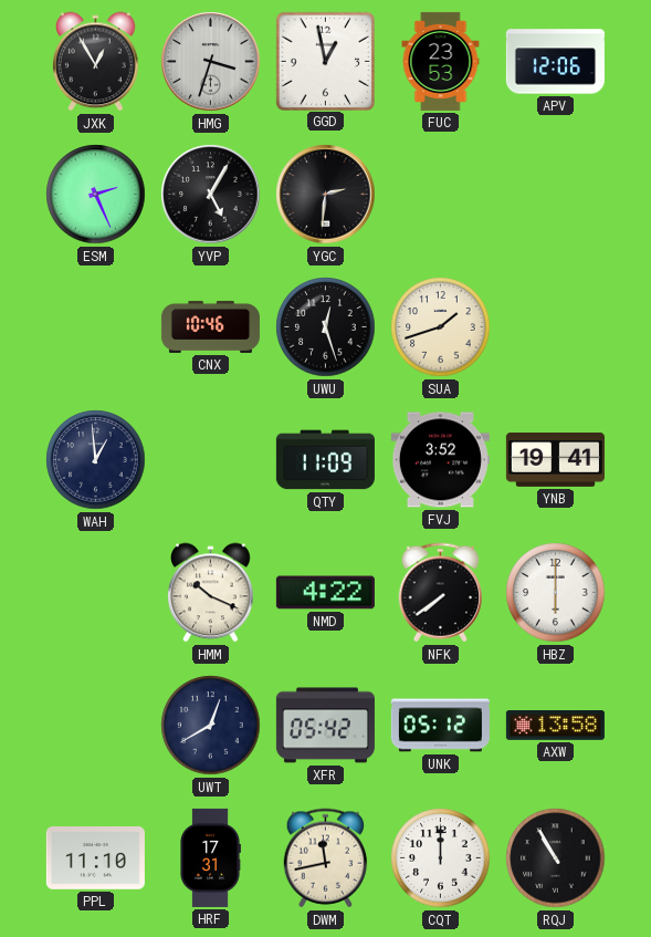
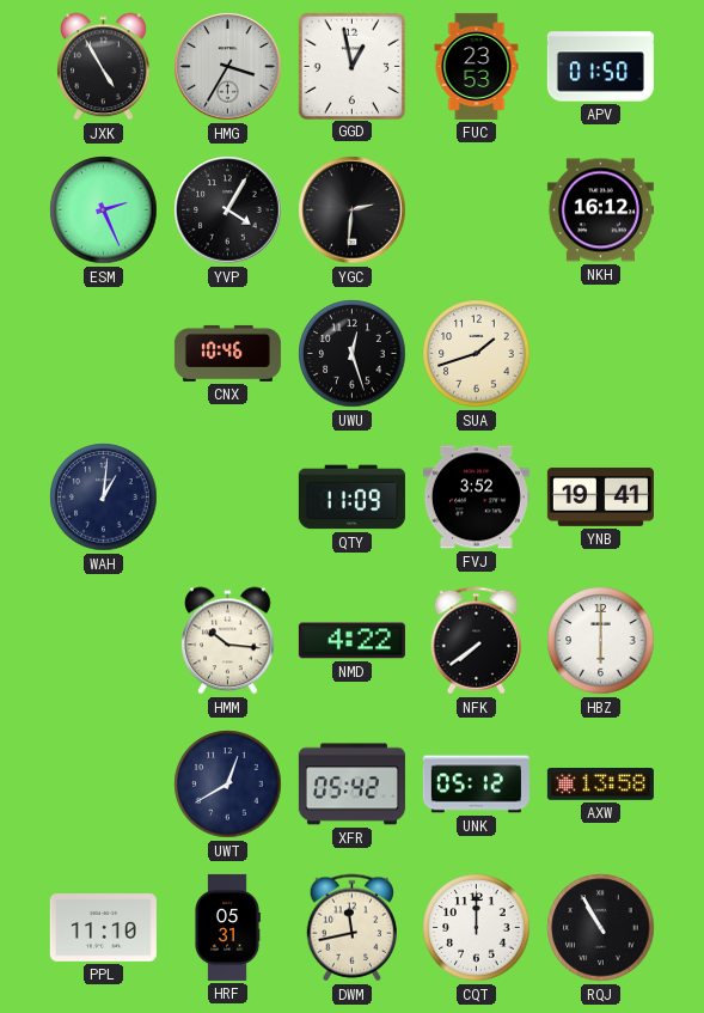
JXK: 12:55 -> 4:55 (104, 67)
HMG: 3:33 -> 3:35 (228, 67)
APV: 12:06 -> 01:50 (600, 67)
YVP: 5:05 -> 4:05 (228, 210)
NKH: none -> 16:12 (600, 210)
WAH: 12:59 -> 1:01 (104, 498)
HMM: 10:19 -> 10:16 (228, 641)
HRF: 17:31 -> 05:31 (227, 927)
